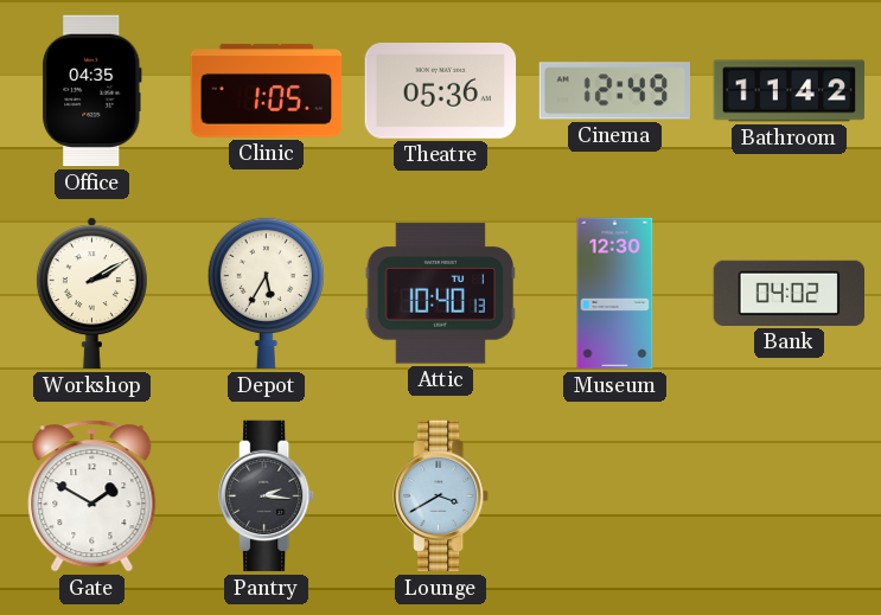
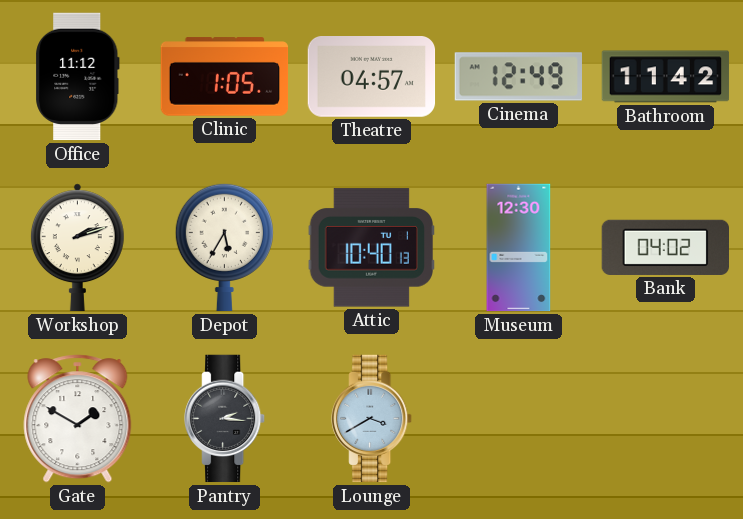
Office: 04:35 -> 11:12 (78, 77)
Theatre: 05:36 -> 04:57 (372, 77)
Workshop: 2:10 -> 2:12 (77, 248)
